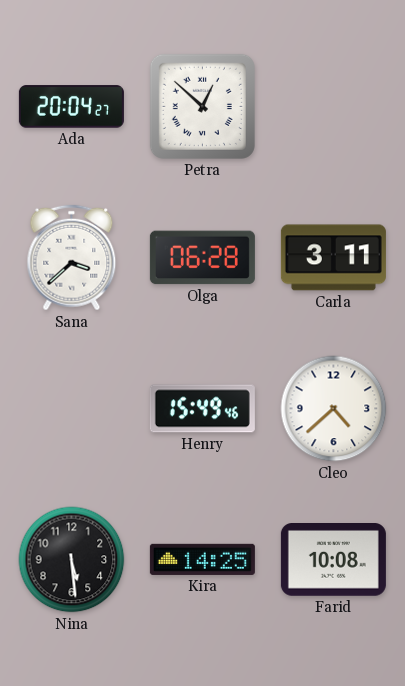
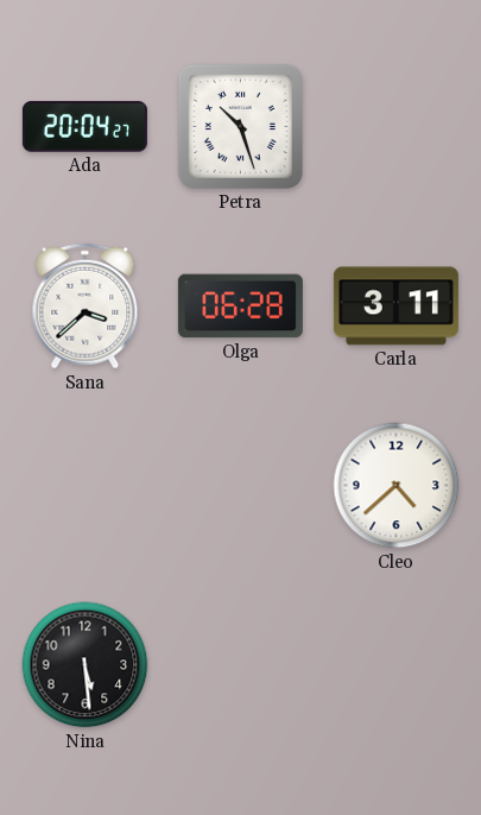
Petra: 12:52 -> 10:27 (240, 126)
Henry: 15:49 -> none (202, 409)
Kira: 14:25 -> none (202, 559)
Farid: 10:08 -> none (333, 560)
